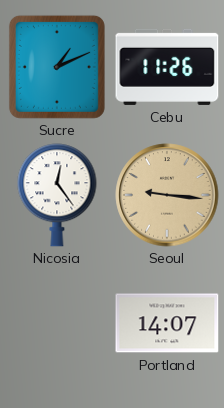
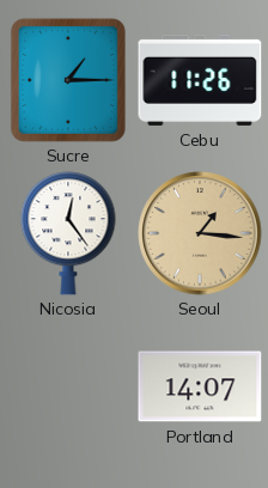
Sucre: 1:11 -> 1:15 (68, 80)
Seoul: 9:16 -> 1:16 (200, 233)
